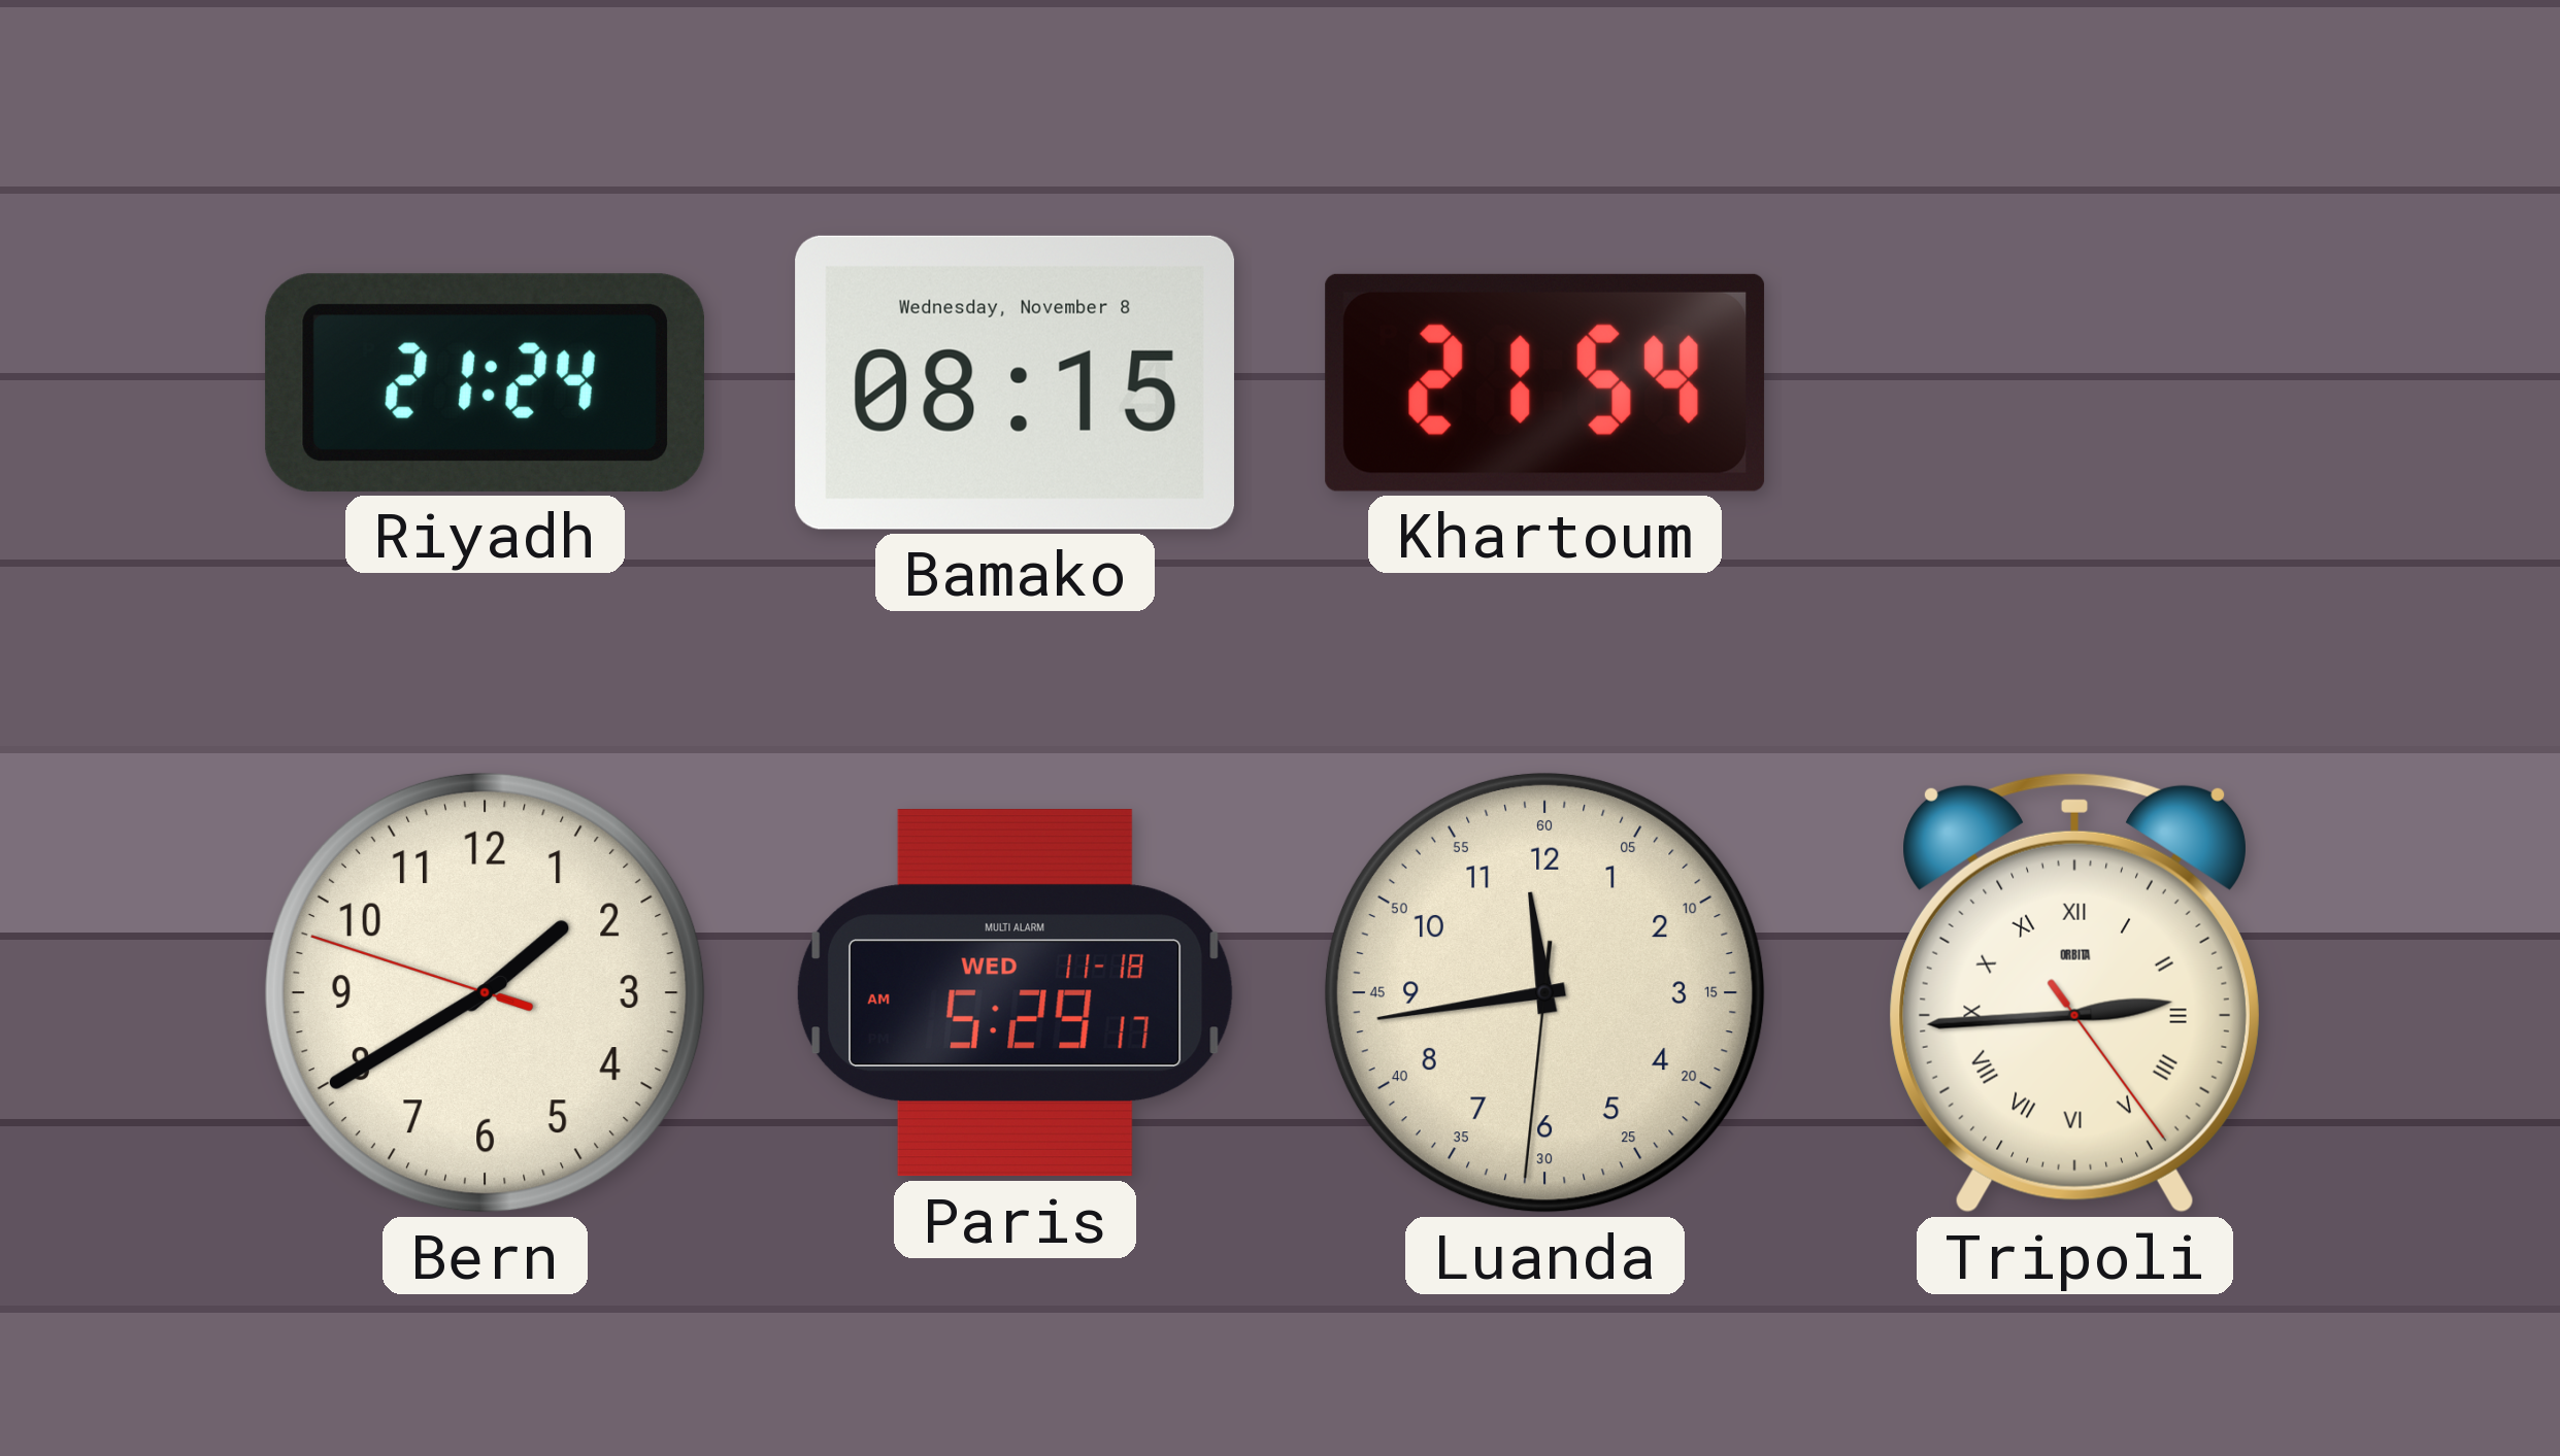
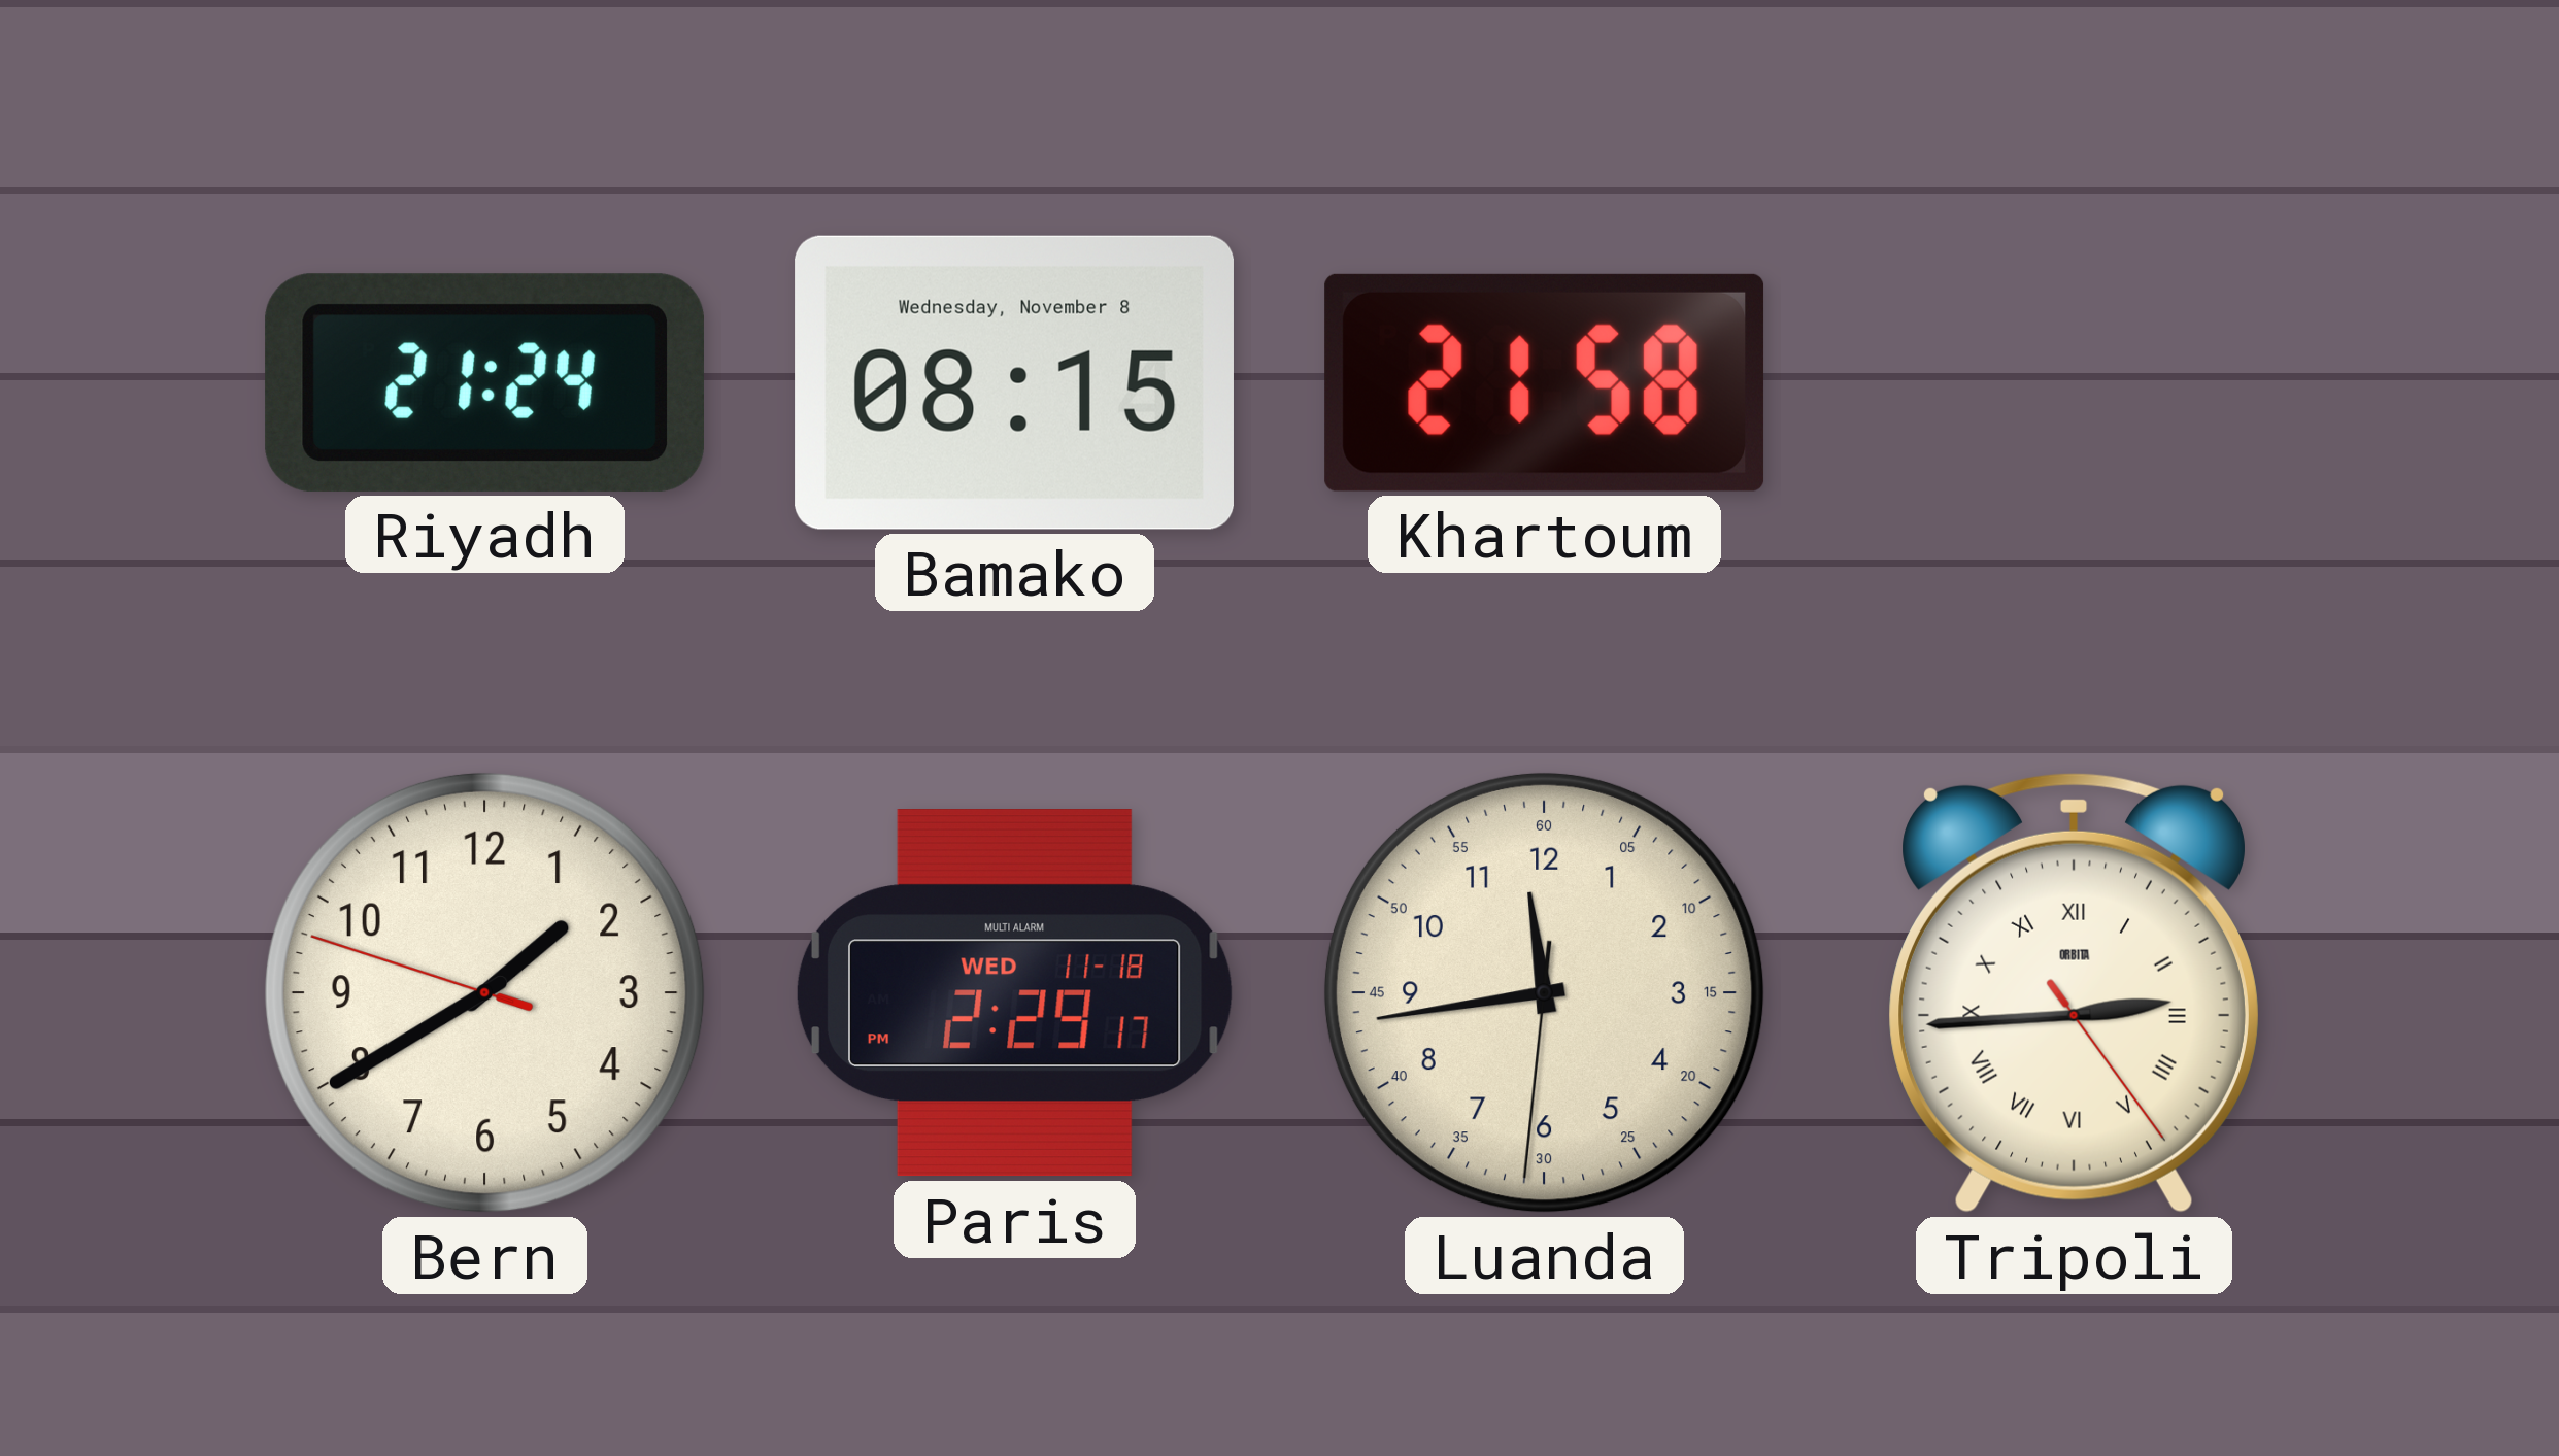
Khartoum: 21:54 -> 21:58 (1545, 382)
Paris: 5:29 -> 2:29 (1014, 993)
